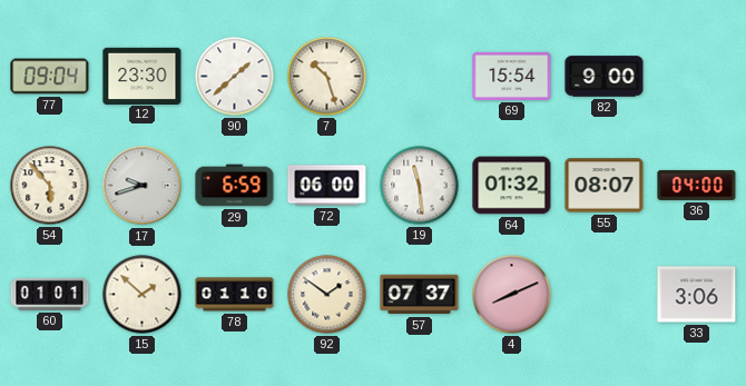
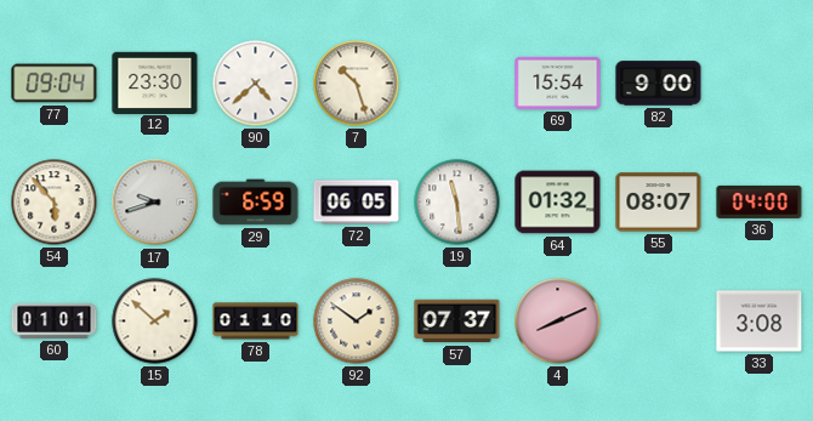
90: 1:38 -> 4:38 (256, 84)
72: 06:00 -> 06:05 (357, 203)
33: 3:06 -> 3:08 (760, 322)
